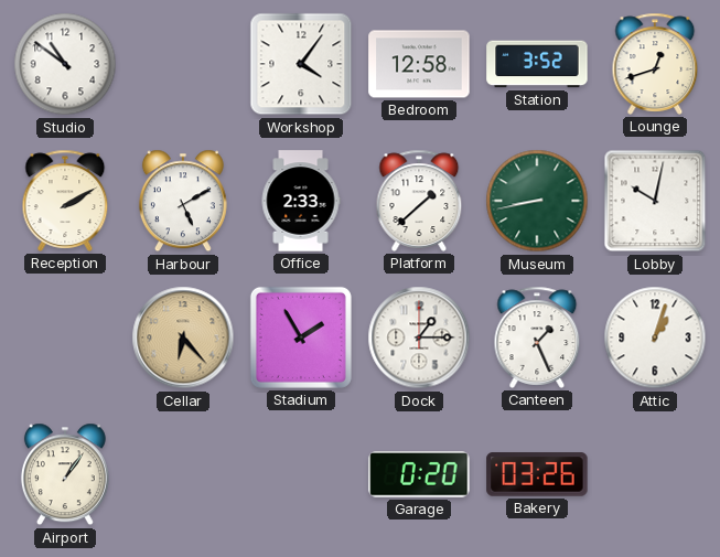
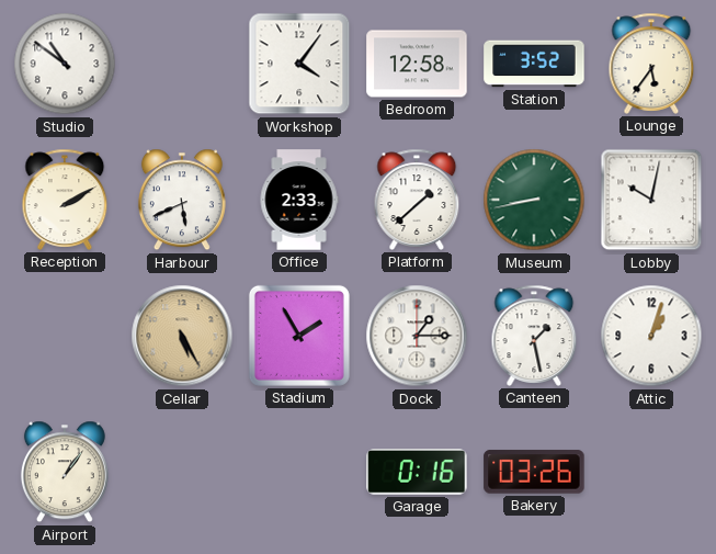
Lounge: 12:42 -> 5:36 (651, 64)
Harbour: 5:10 -> 5:41 (182, 200)
Cellar: 6:23 -> 5:25 (182, 336)
Canteen: 1:26 -> 1:28 (534, 336)
Garage: 0:20 -> 0:16 (417, 473)
